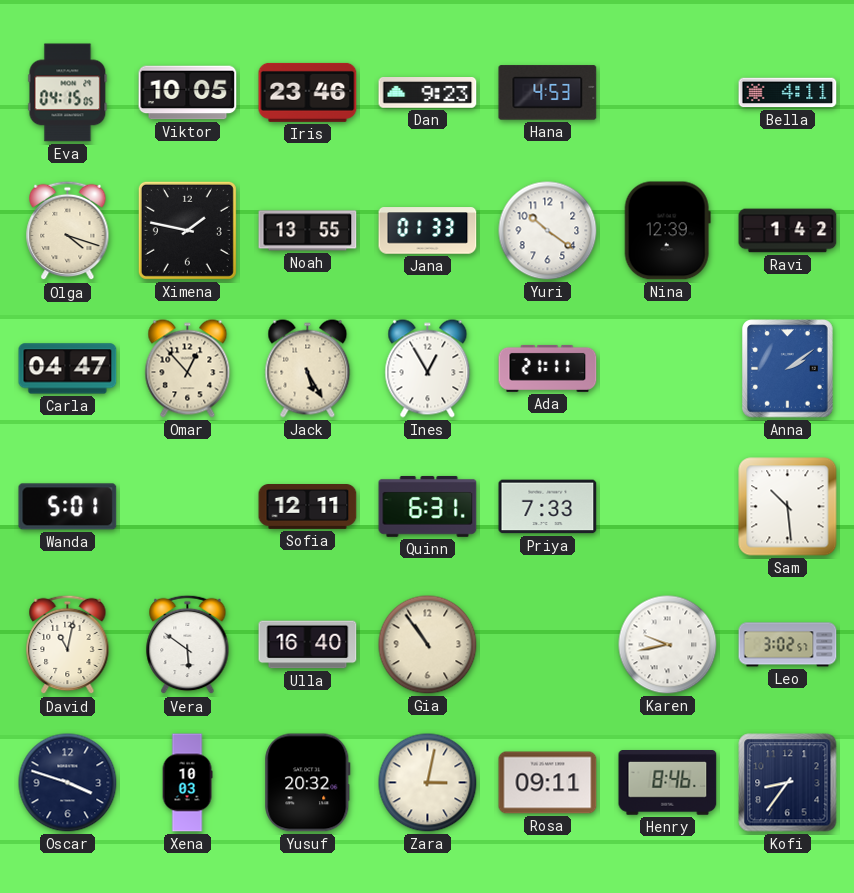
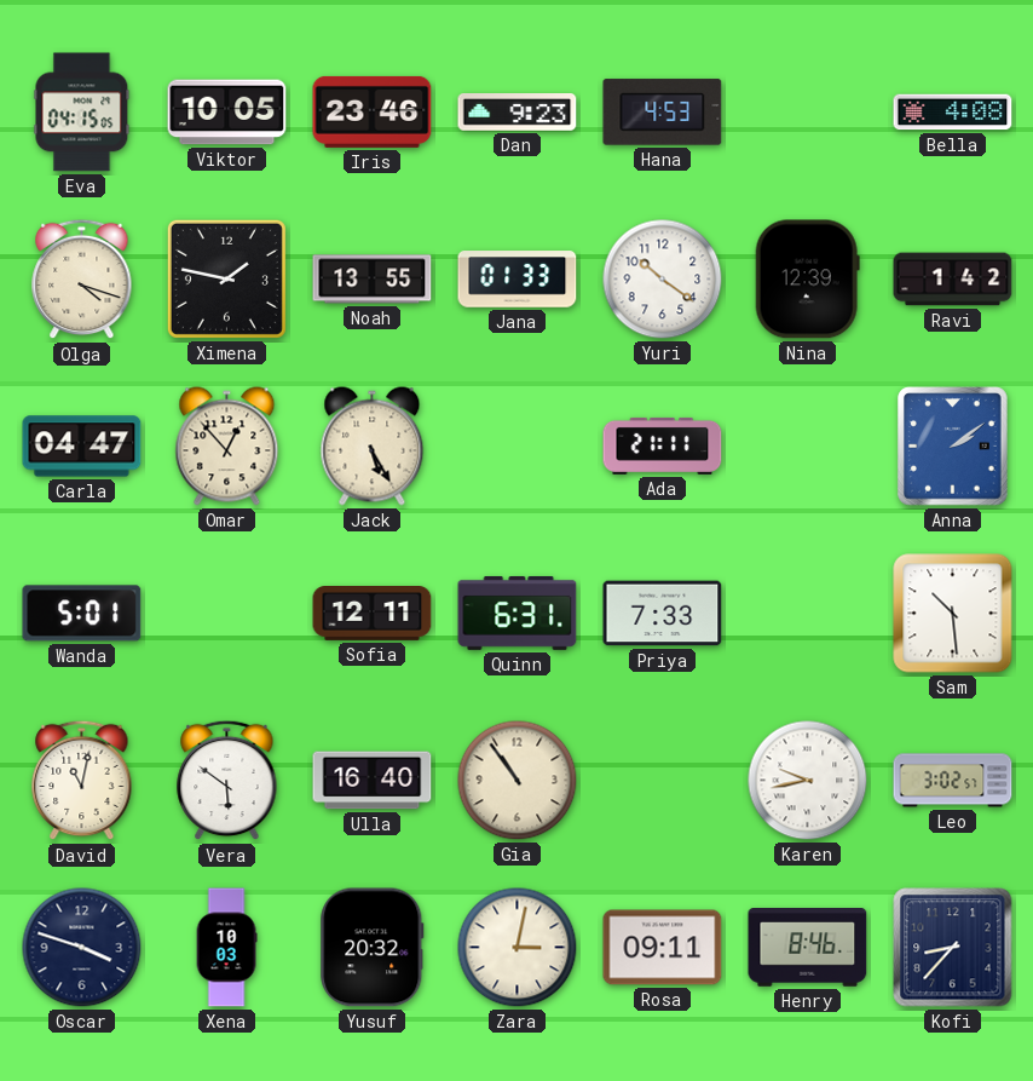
Bella: 4:11 -> 4:08 (953, 113)
Ines: 12:55 -> none (428, 369)
Kofi: 8:36 -> 8:37 (953, 948)
